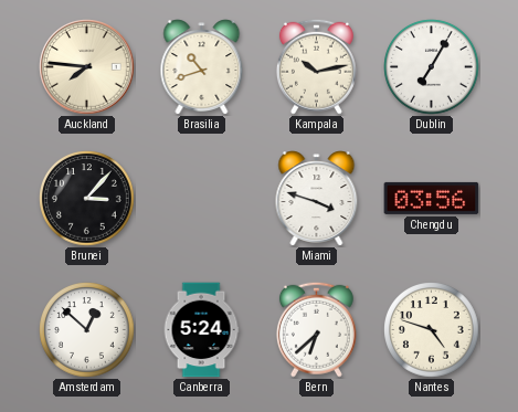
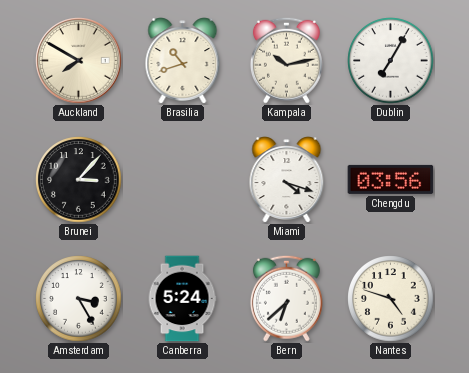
Auckland: 7:46 -> 7:50 (79, 61)
Miami: 3:48 -> 4:18 (287, 180)
Amsterdam: 12:52 -> 3:25 (79, 299)
